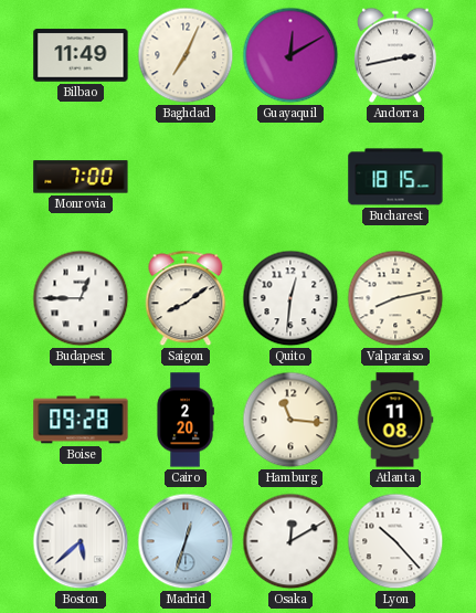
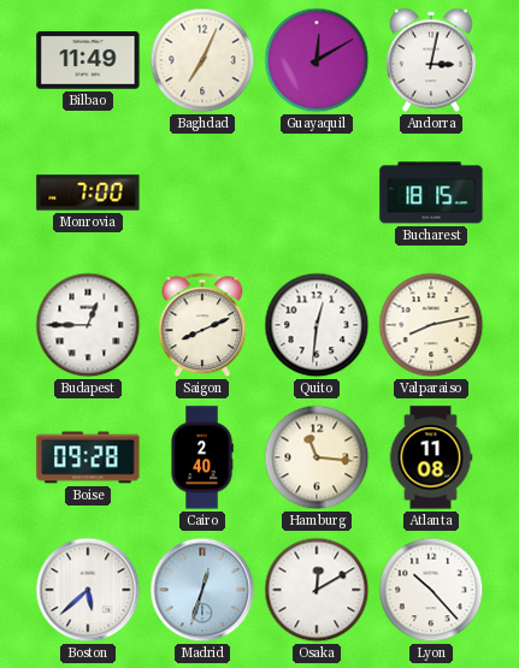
Andorra: 2:43 -> 3:02 (431, 60)
Saigon: 8:09 -> 8:11 (202, 325)
Cairo: 2:20 -> 2:40 (202, 457)
